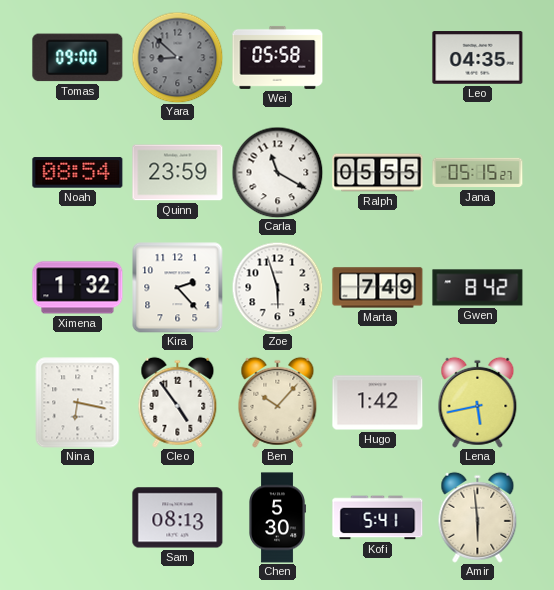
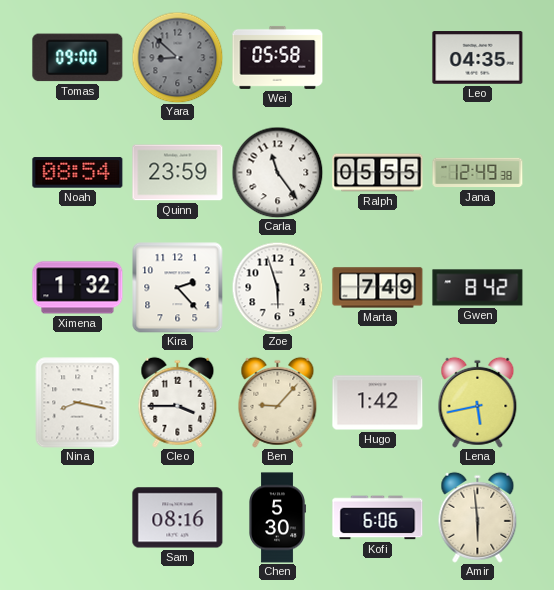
Carla: 11:20 -> 11:24 (277, 172)
Jana: 05:15 -> 12:49 (478, 173)
Nina: 6:17 -> 8:17 (78, 403)
Cleo: 4:54 -> 3:45 (178, 402)
Ben: 10:07 -> 9:07 (278, 402)
Sam: 08:13 -> 08:16 (178, 518)
Kofi: 5:41 -> 6:06 (378, 518)
